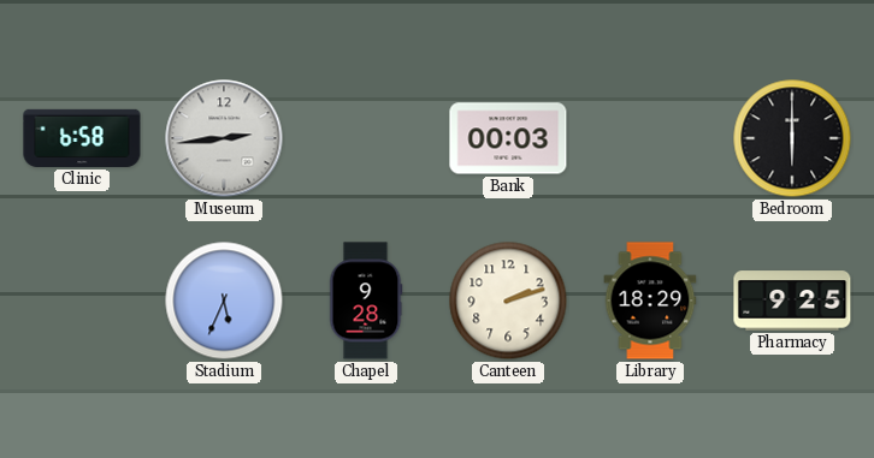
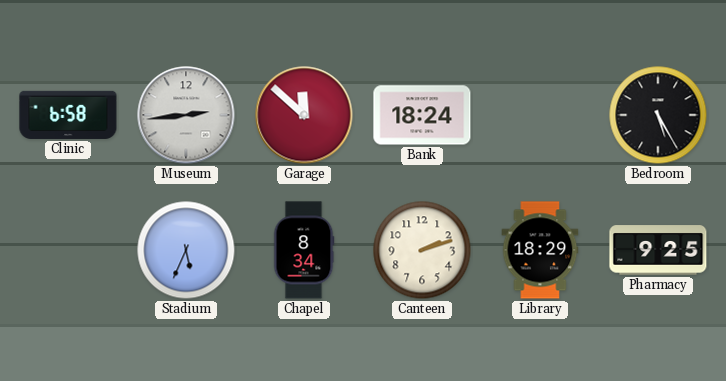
Garage: none -> 11:52 (304, 115)
Bank: 00:03 -> 18:24 (422, 115)
Bedroom: 6:00 -> 5:25 (658, 115)
Chapel: 9:28 -> 8:34 (304, 250)
